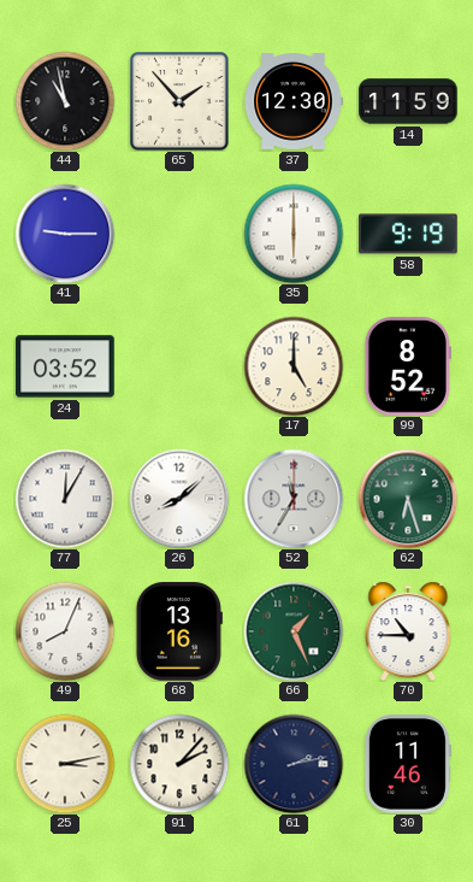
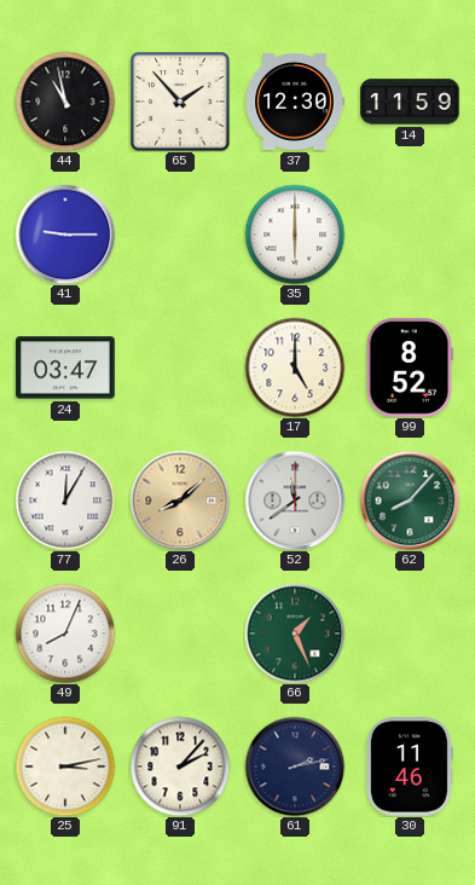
58: 9:19 -> none (408, 234)
24: 03:52 -> 03:47 (65, 368)
26 dial: white -> champagne (180, 501)
52: 11:35 -> 11:39 (295, 501)
62: 6:27 -> 8:07 (410, 501)
68: 13:16 -> none (179, 631)
70: 10:45 -> none (408, 631)
